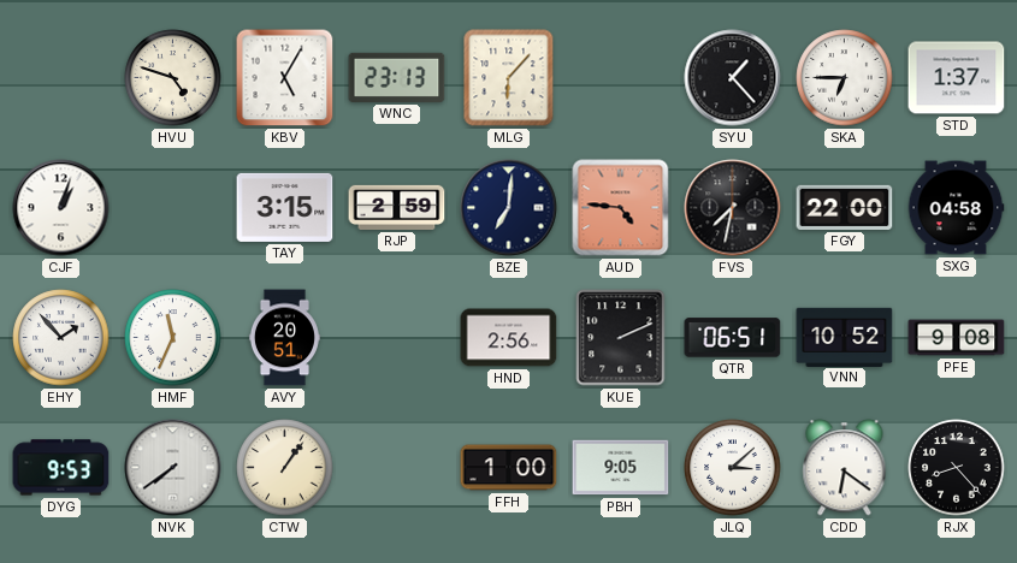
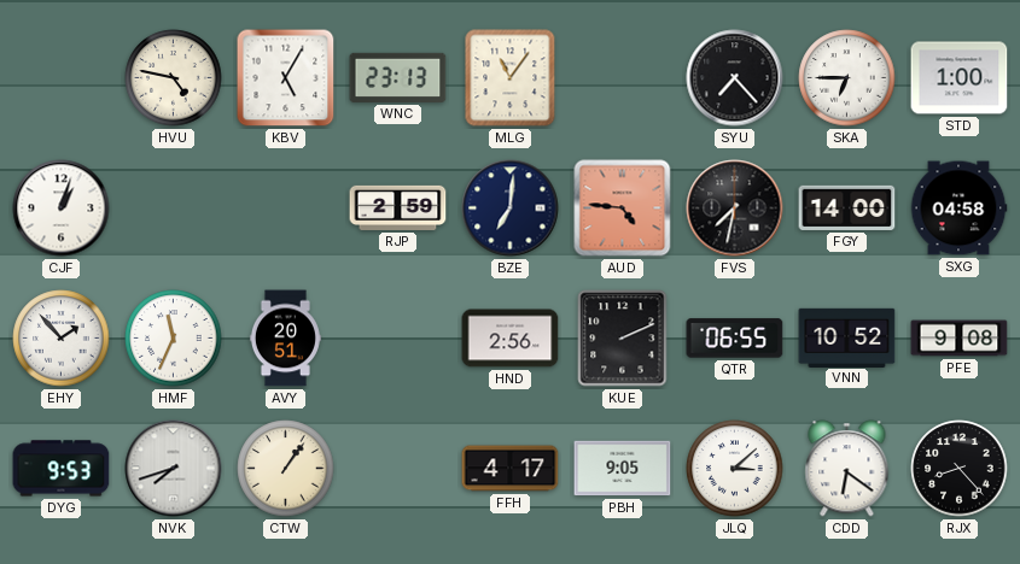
HVU: 4:48 -> 4:47 (174, 78)
MLG: 6:07 -> 11:06 (511, 78)
SYU: 1:23 -> 7:23 (735, 78)
STD: 1:37 -> 1:00 (960, 78)
TAY: 3:15 -> none (285, 207)
FGY: 22:00 -> 14:00 (847, 207)
QTR: 06:51 -> 06:55 (735, 339)
NVK: 7:39 -> 7:42 (174, 469)
FFH: 1:00 -> 4:17 (511, 469)
